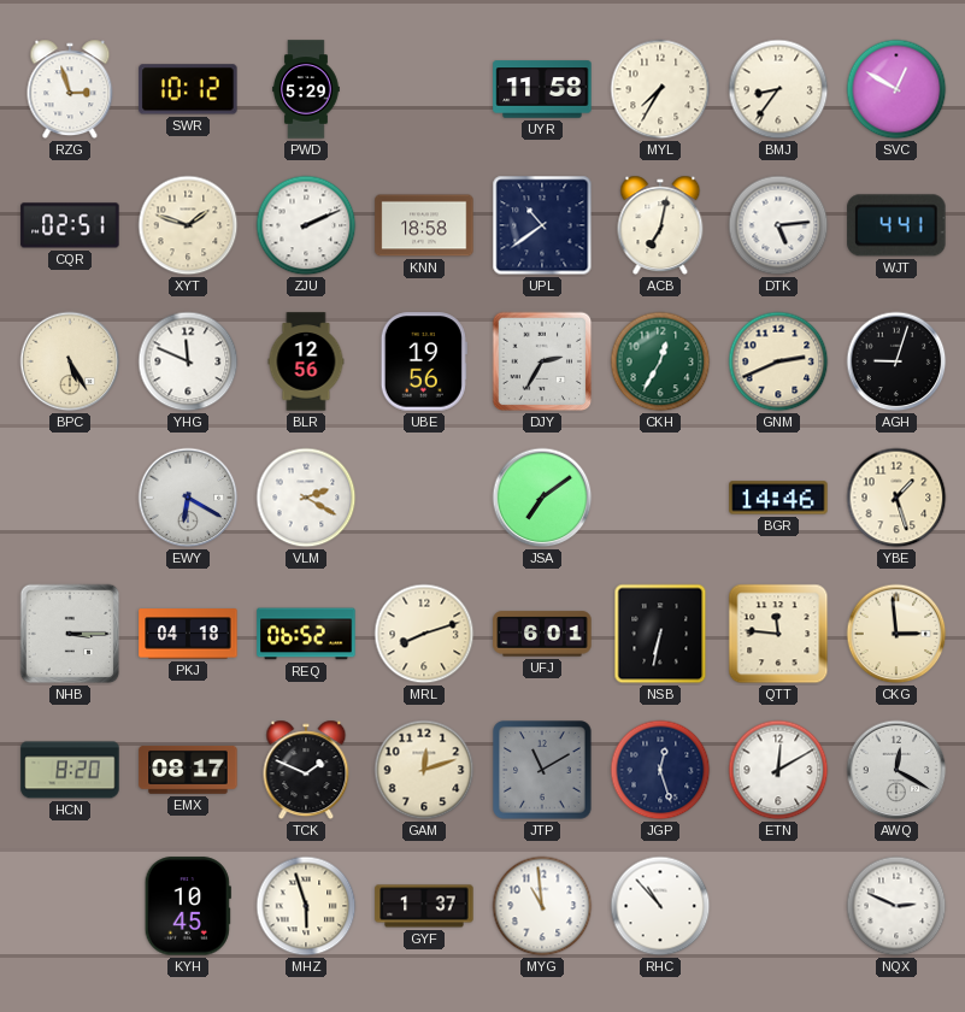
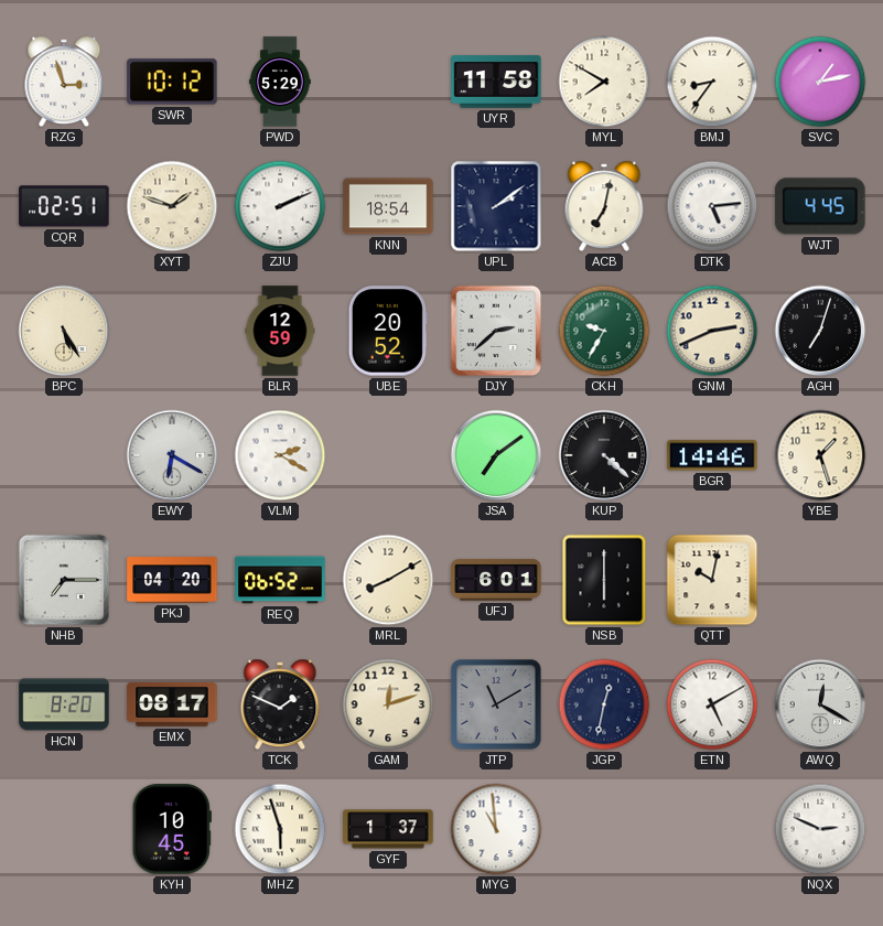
MYL: 7:35 -> 7:50 (604, 82)
SVC: 12:50 -> 1:13 (820, 82)
KNN: 18:58 -> 18:54 (388, 206)
UPL: 10:39 -> 2:09 (496, 206)
WJT: 4:41 -> 4:45 (820, 206)
YHG: 11:49 -> none (188, 361)
BLR: 12:56 -> 12:59 (280, 331)
UBE: 19:56 -> 20:52 (388, 331)
DJY: 2:35 -> 2:38 (496, 331)
CKH: 12:35 -> 9:35 (604, 331)
AGH: 9:03 -> 7:03 (820, 331)
KUP: none -> 4:22 (604, 455)
NHB: 3:15 -> 7:15 (64, 580)
PKJ: 04:18 -> 04:20 (172, 580)
MRL: 8:12 -> 8:10 (388, 580)
NSB: 6:32 -> 6:00 (604, 580)
QTT: 11:46 -> 10:02 (712, 580)
CKG: 2:59 -> none (896, 634)
JGP: 12:27 -> 12:32 (604, 704)
ETN: 12:10 -> 5:10 (712, 704)
RHC: 10:53 -> none (660, 906)
